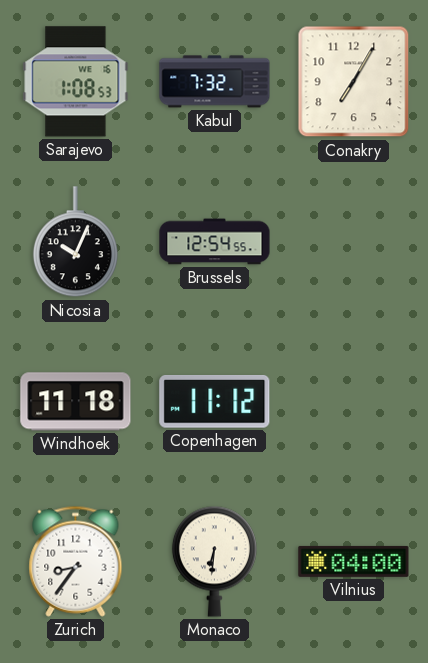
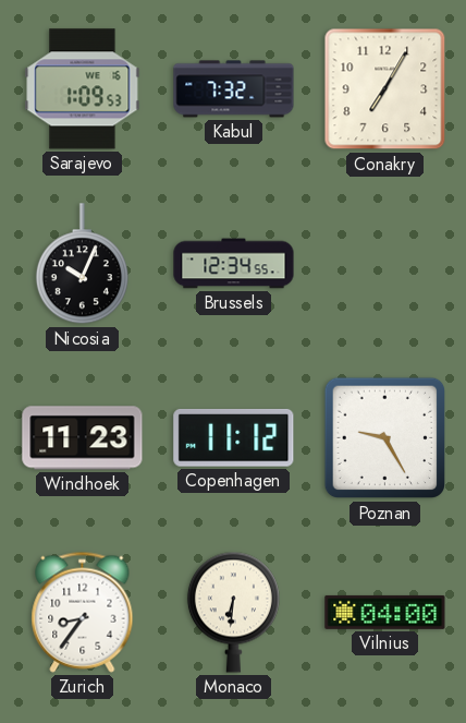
Sarajevo: 1:08 -> 1:09 (83, 89)
Brussels: 12:54 -> 12:34 (234, 264)
Windhoek: 11:18 -> 11:23 (83, 438)
Poznan: none -> 9:25 (385, 438)
